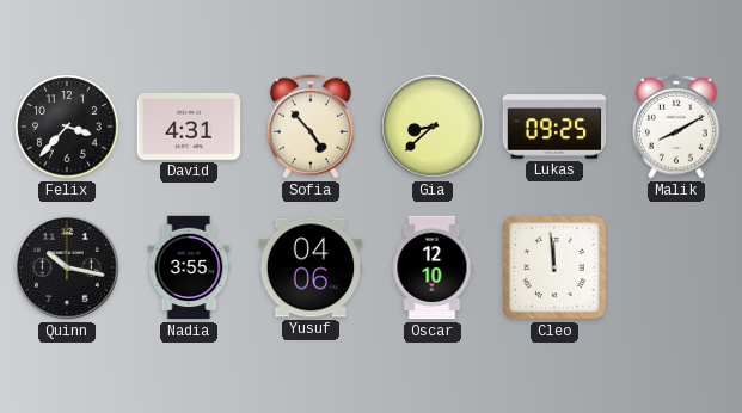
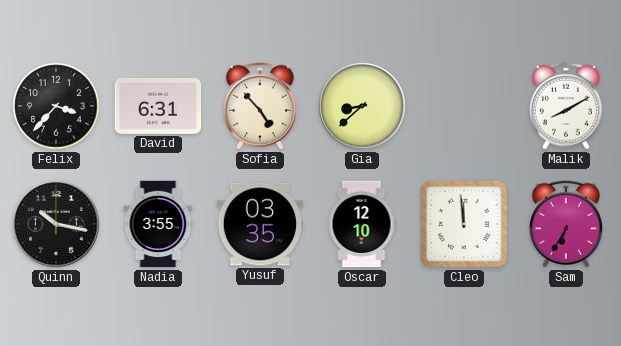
David: 4:31 -> 6:31 (158, 106)
Lukas: 09:25 -> none (554, 127)
Yusuf: 04:06 -> 03:35 (260, 224)
Sam: none -> 6:35 (566, 224)
